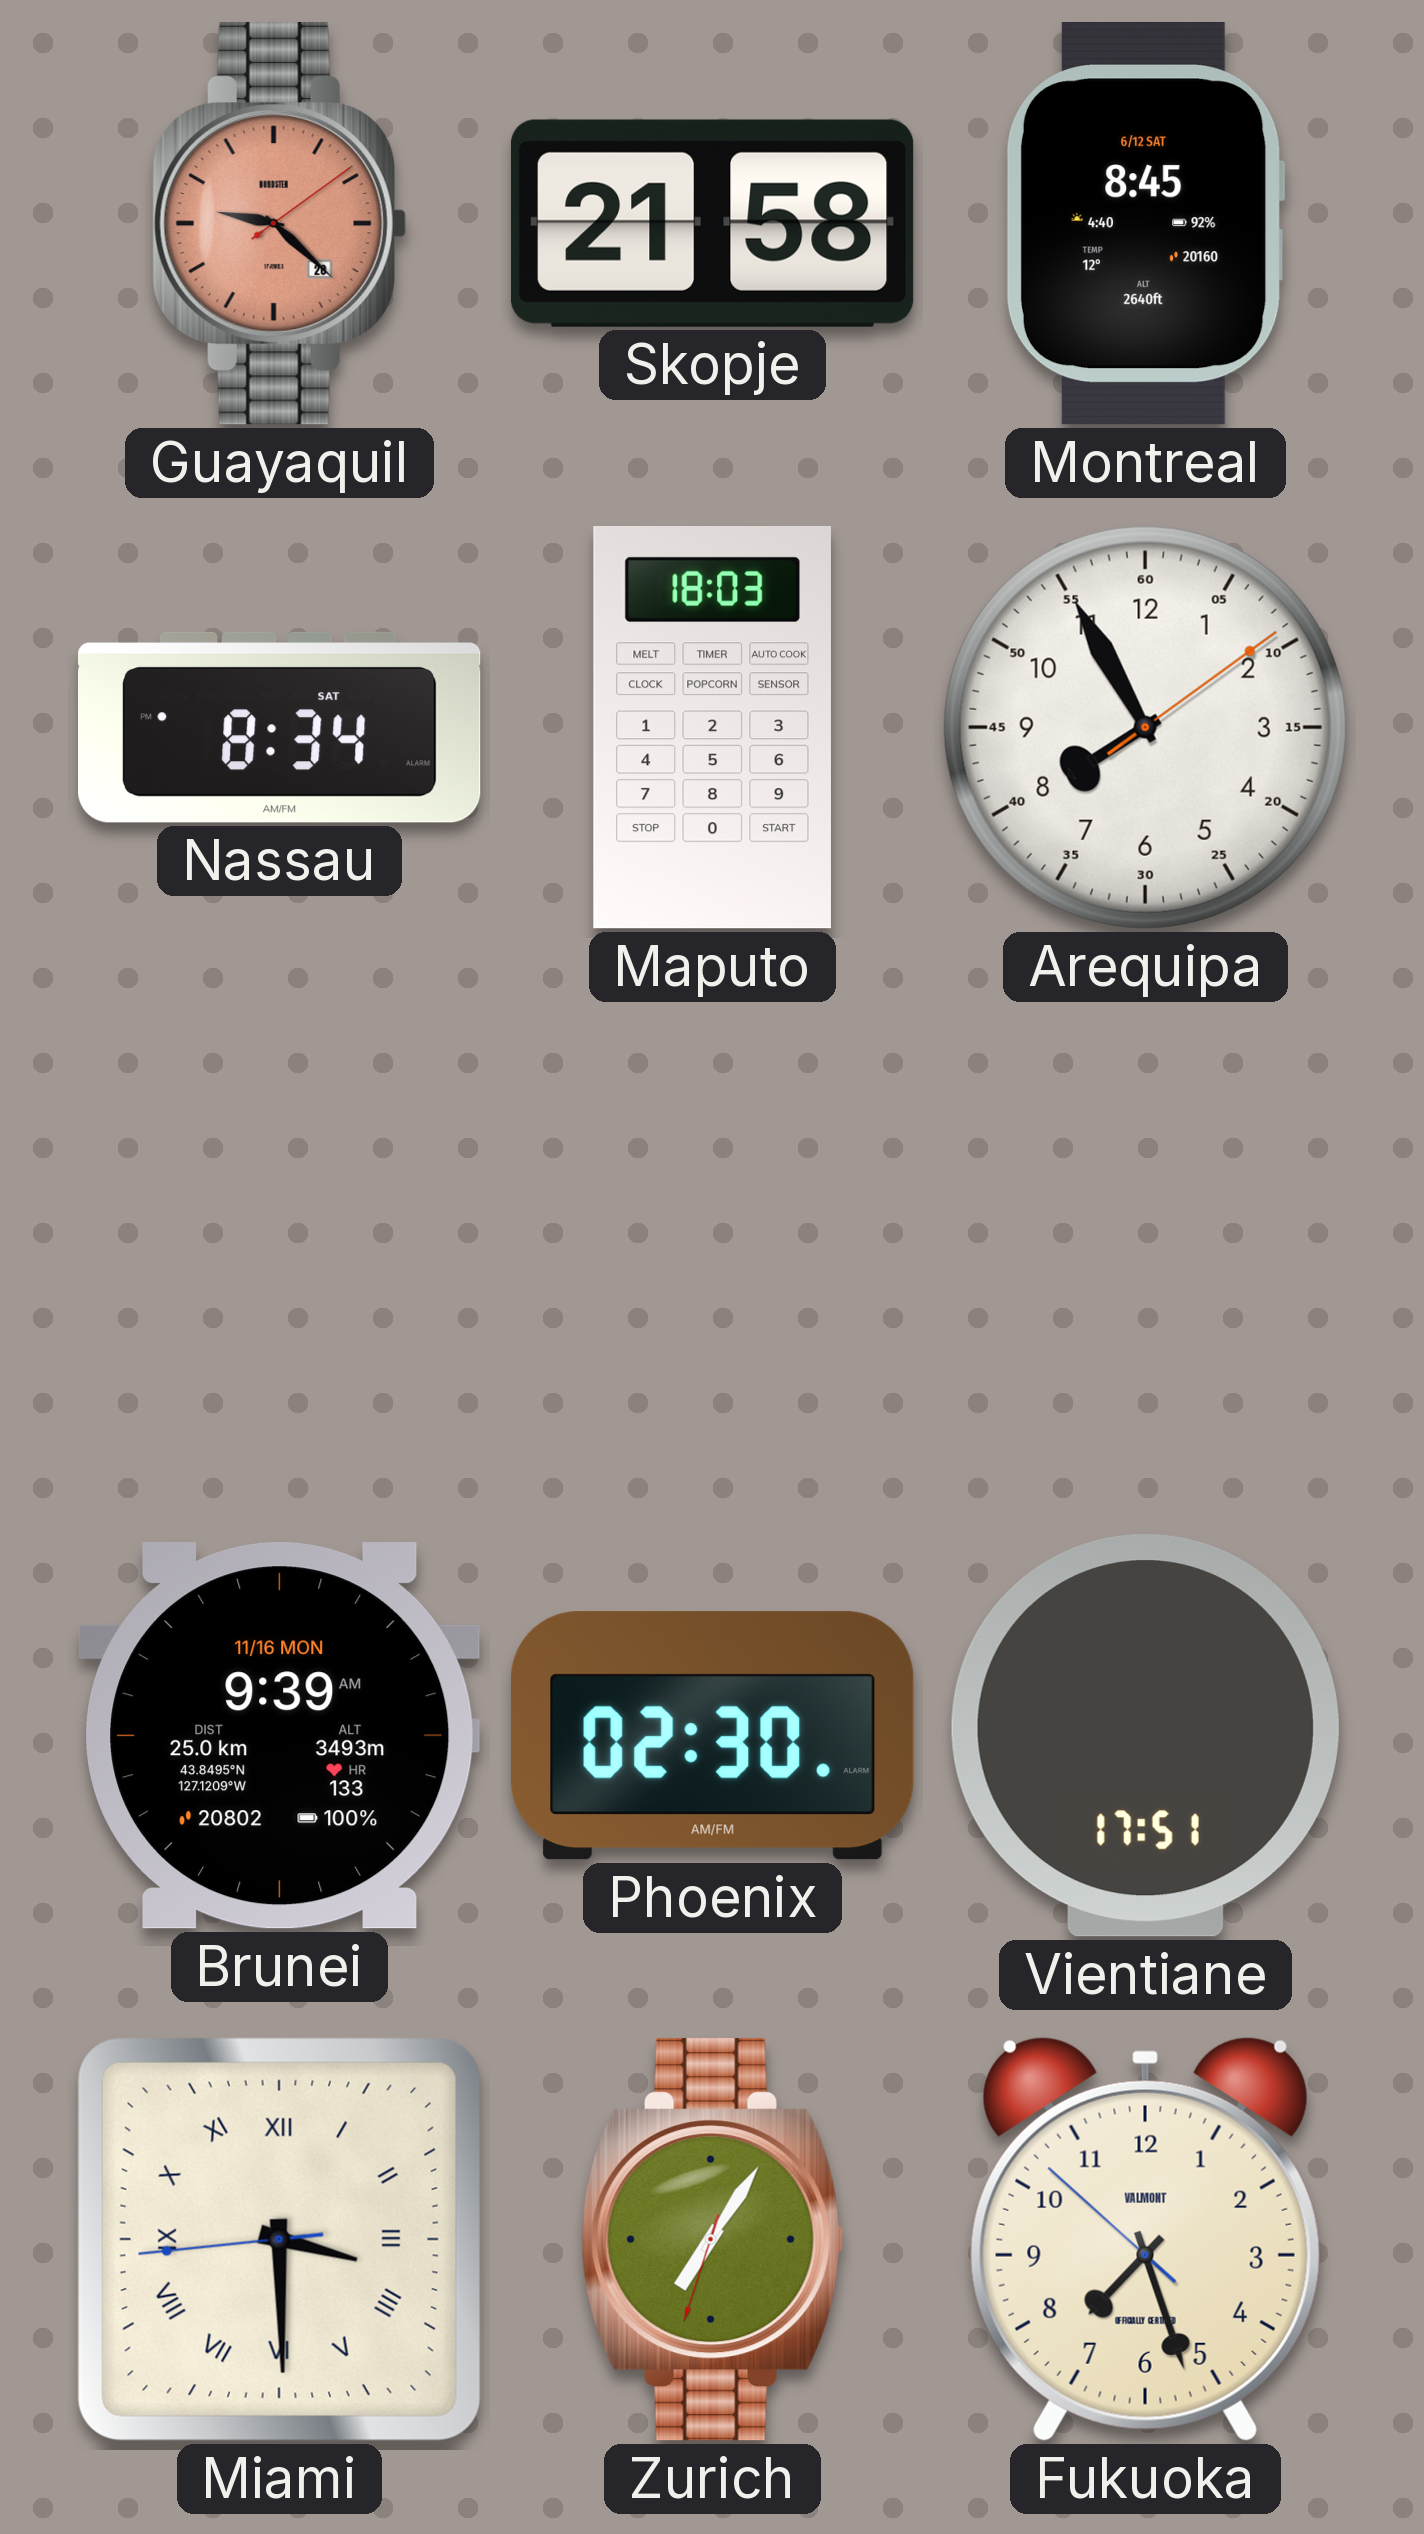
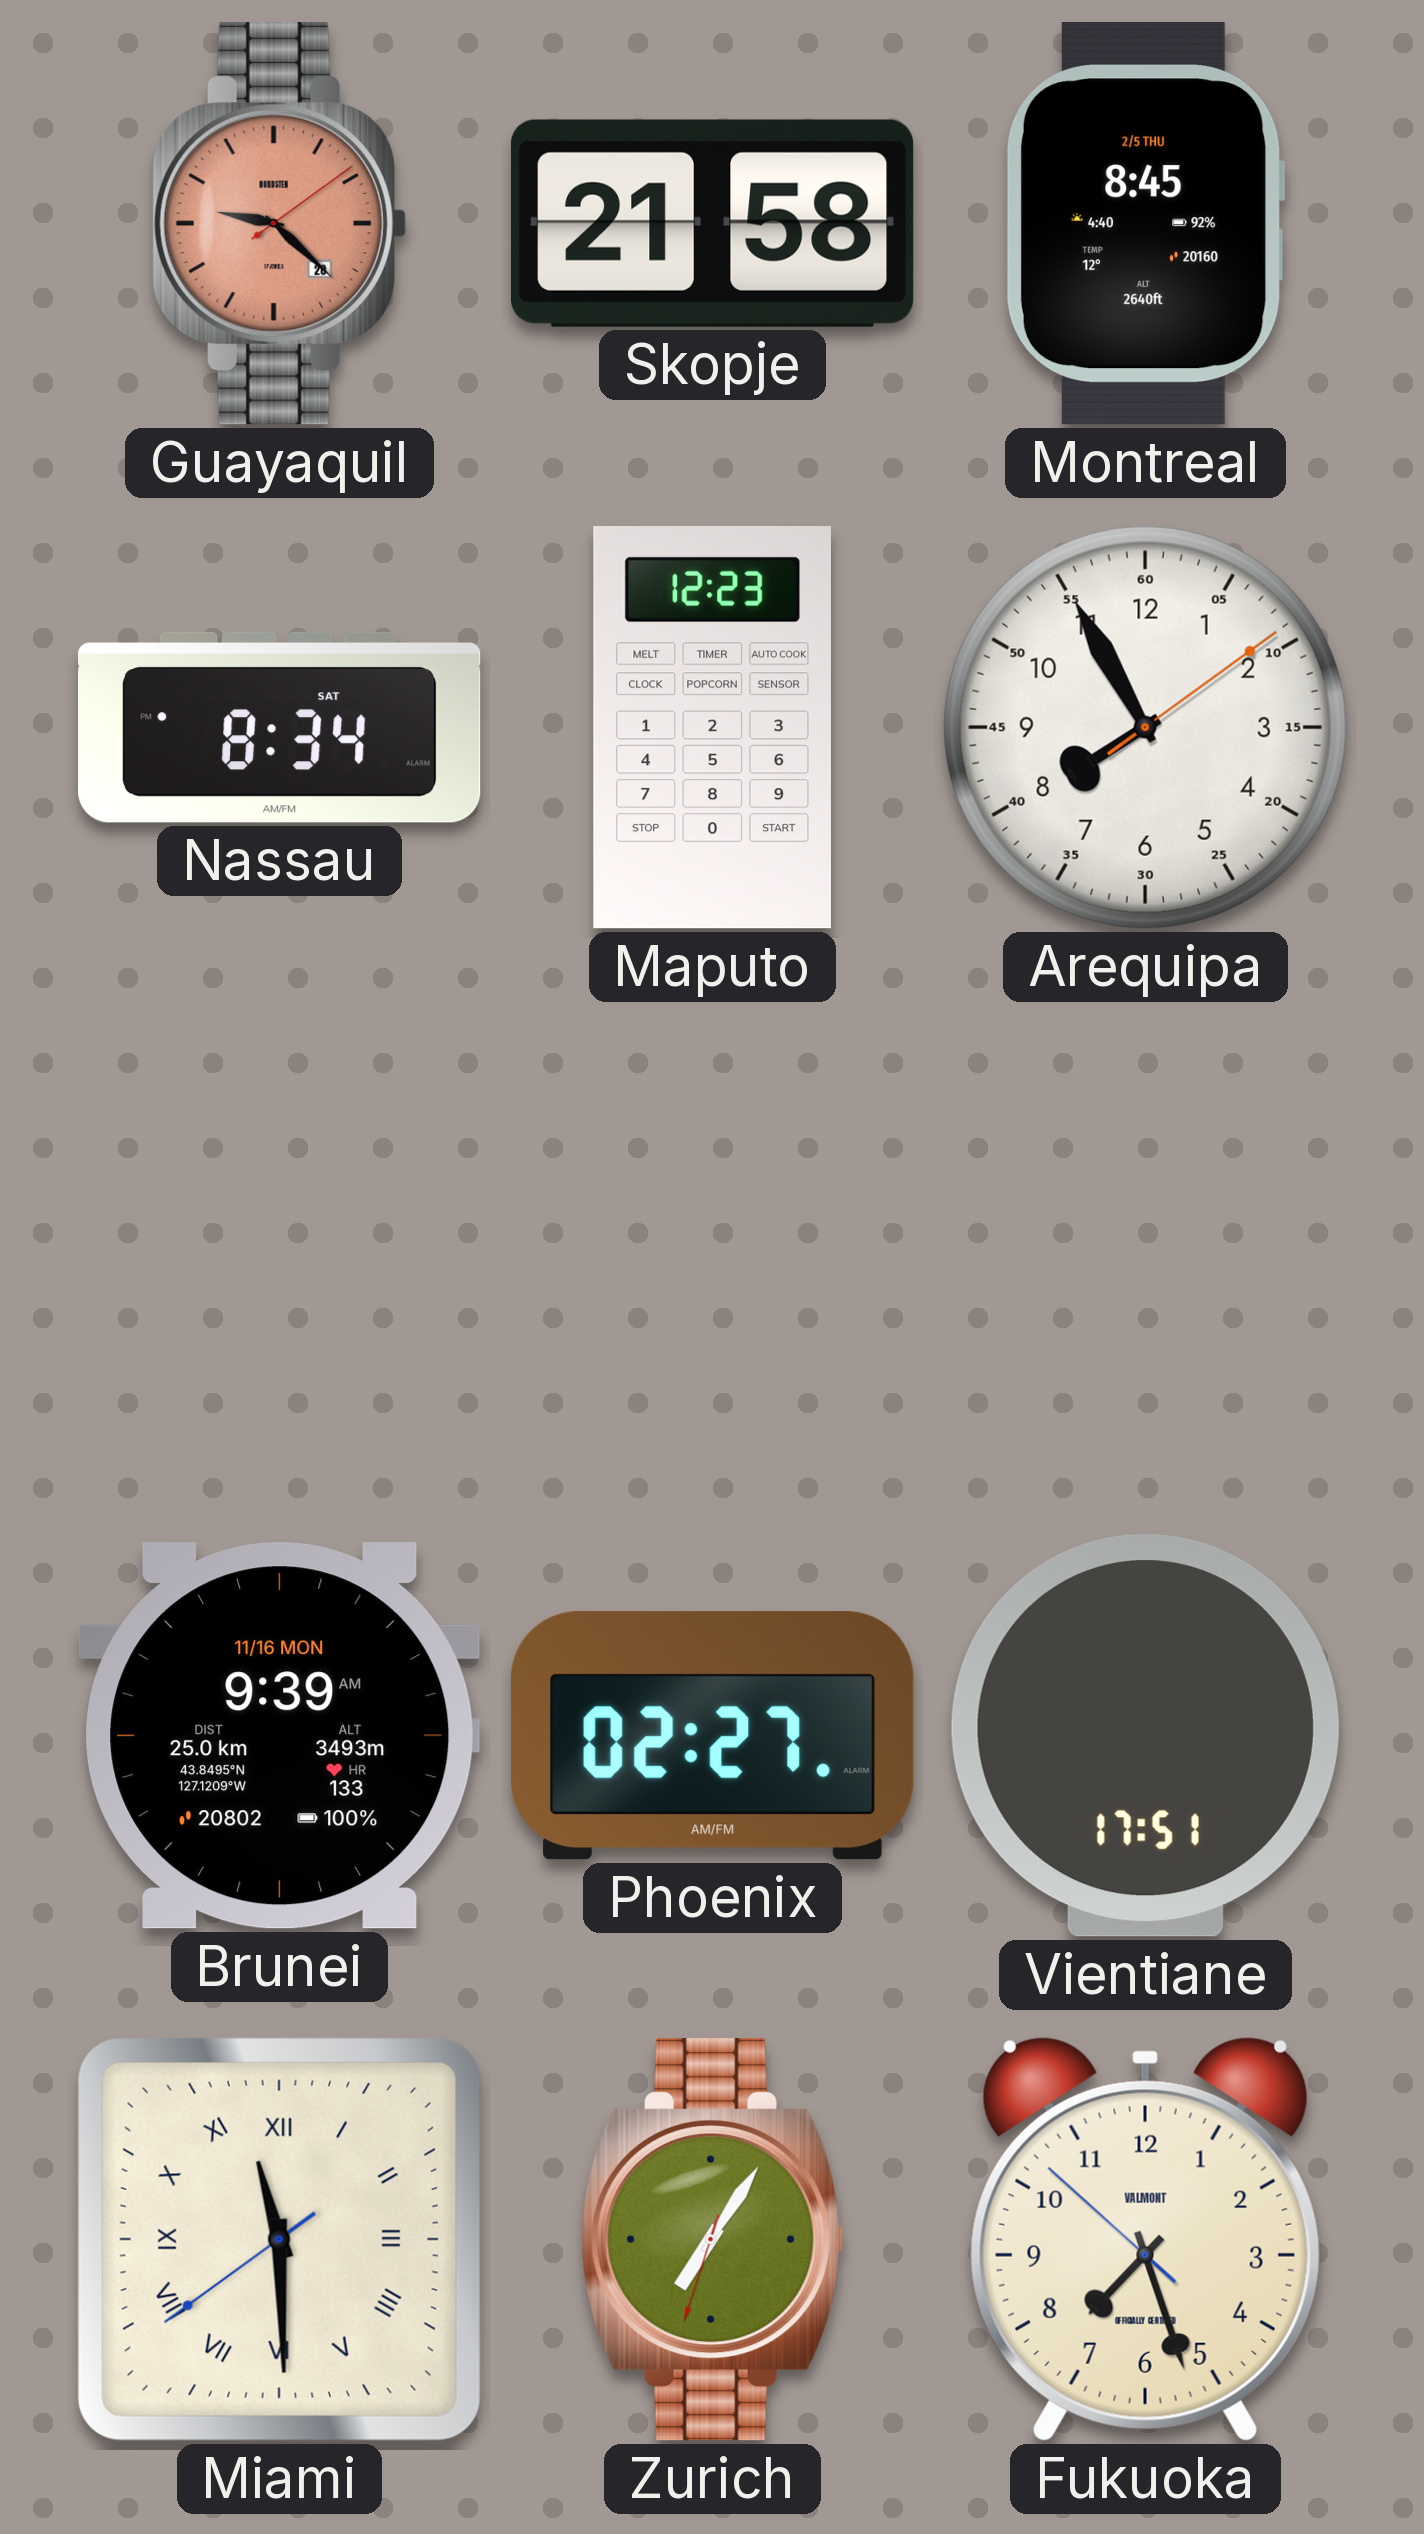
Montreal date: 6/12 SAT -> 2/5 THU (1145, 224)
Maputo: 18:03 -> 12:23 (712, 728)
Phoenix: 02:30 -> 02:27 (713, 1736)
Miami: 3:29 -> 11:29 (279, 2239)
